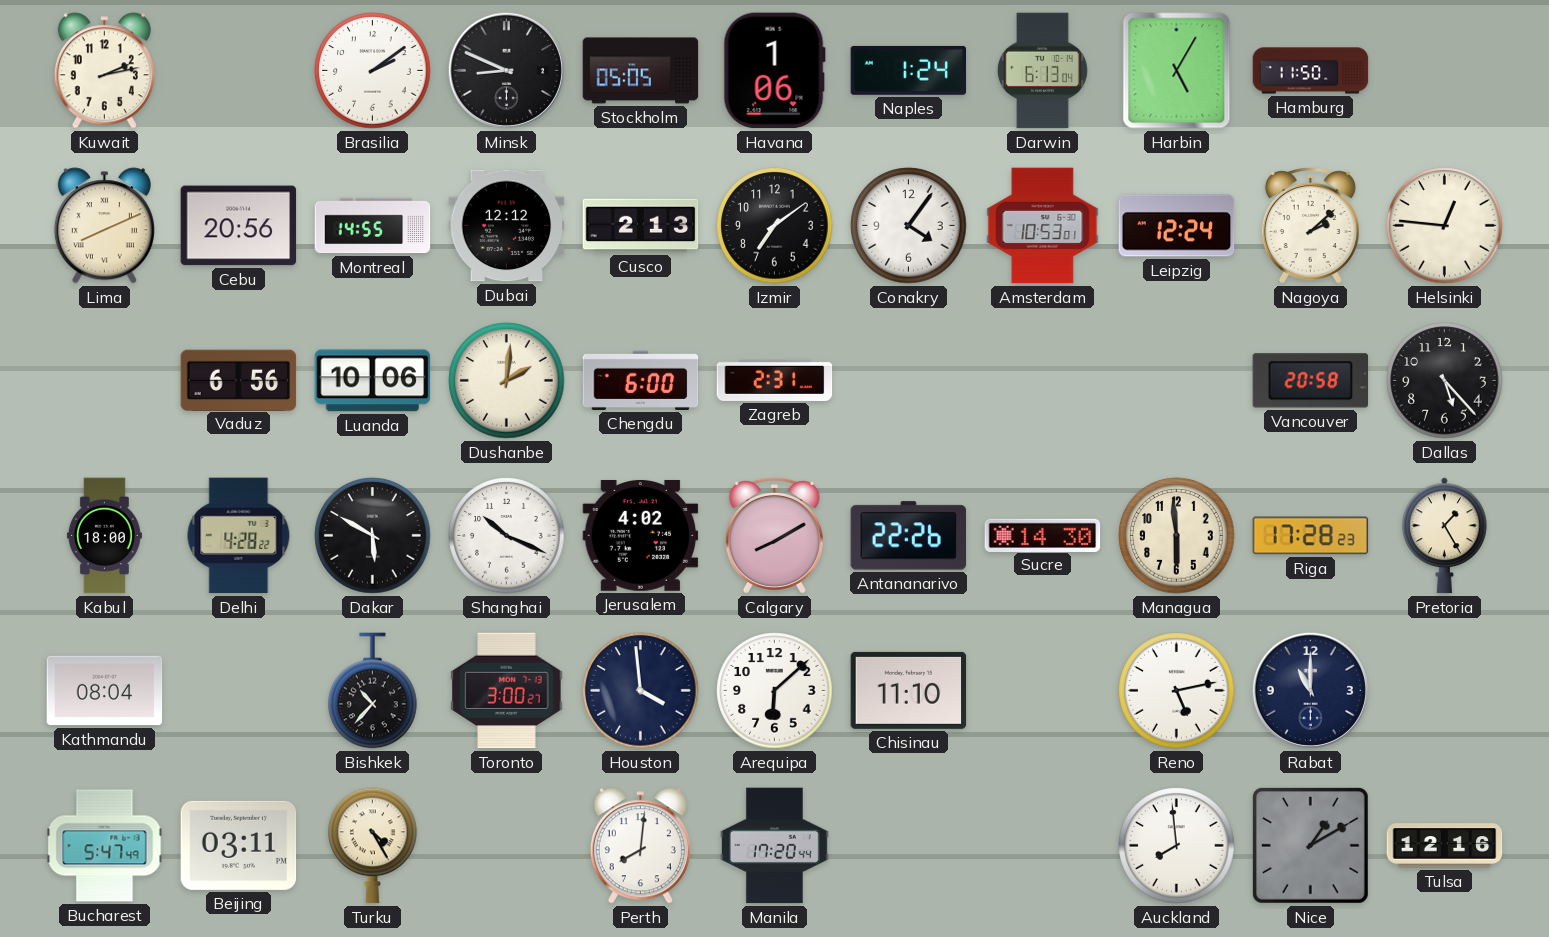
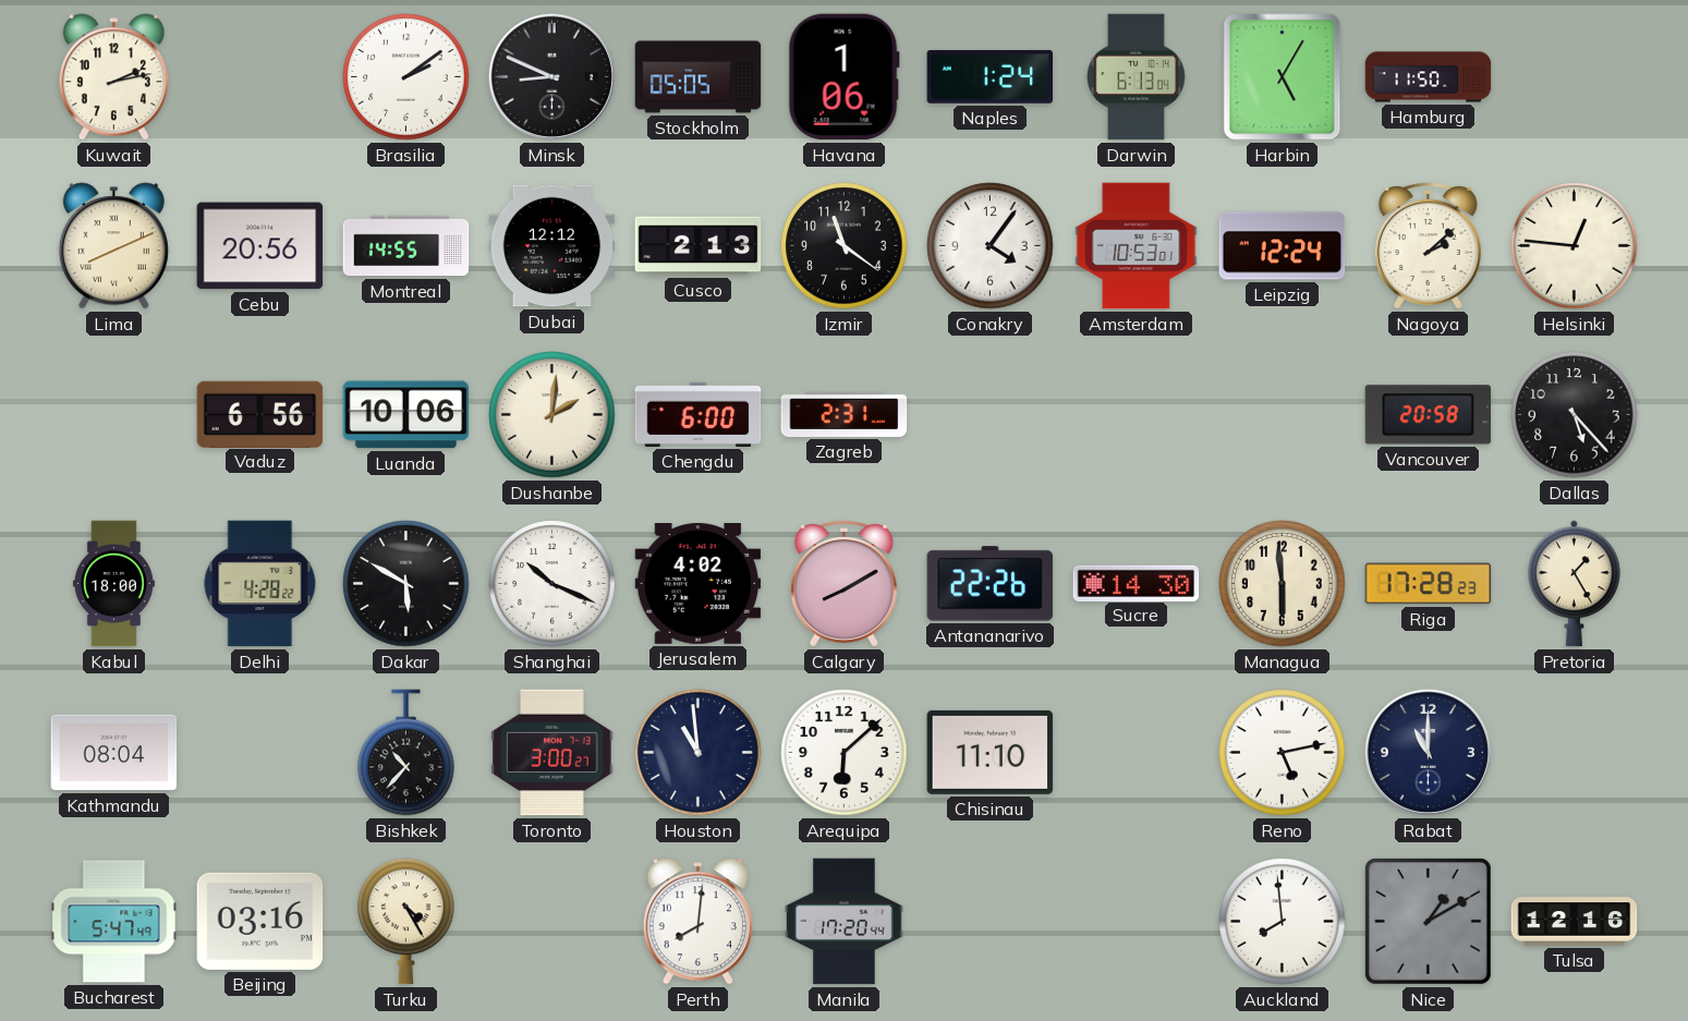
Izmir: 7:09 -> 11:21 (845, 246)
Houston: 3:59 -> 10:59 (699, 753)
Beijing: 03:11 -> 03:16 (260, 921)
